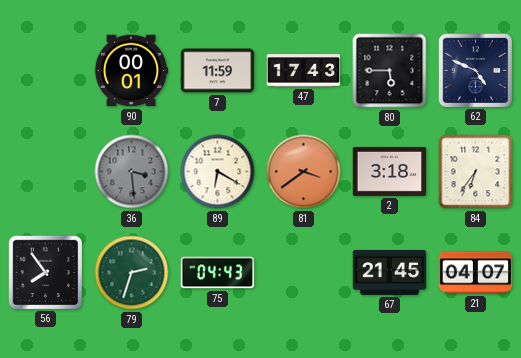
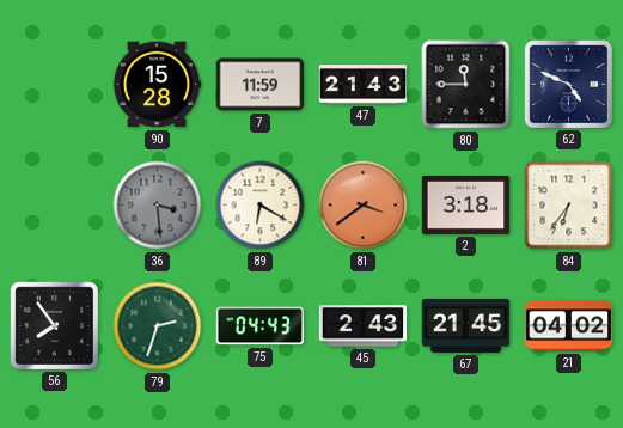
90: 00:01 -> 15:28 (157, 85)
47: 17:43 -> 21:43 (364, 85)
80: 5:45 -> 11:45 (466, 85)
45: none -> 2:43 (364, 326)
21: 04:07 -> 04:02 (569, 326)
